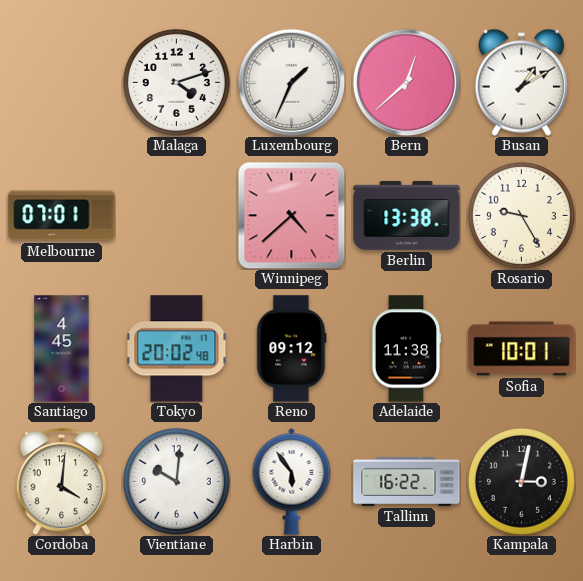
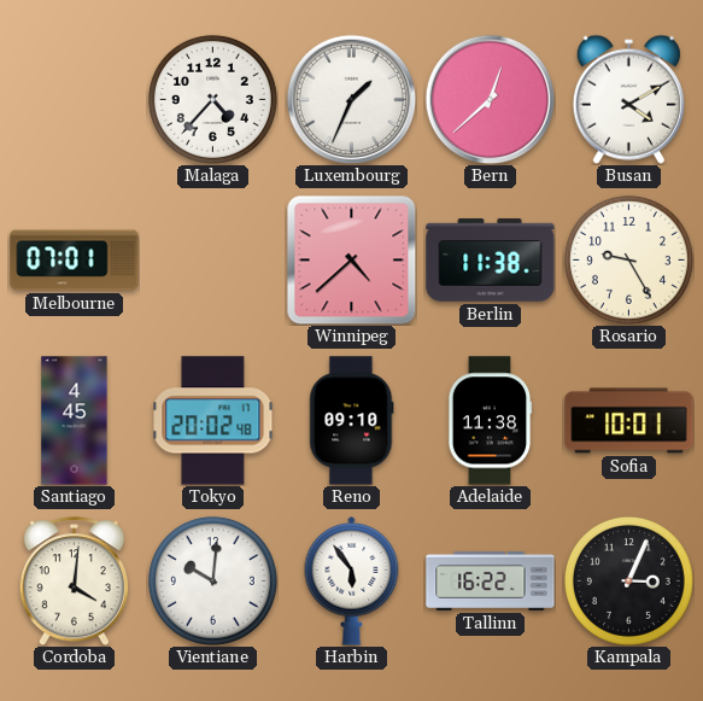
Malaga: 4:12 -> 4:37 (212, 99)
Busan: 1:10 -> 4:10 (628, 99)
Berlin: 13:38 -> 11:38 (491, 259)
Reno: 09:12 -> 09:10 (352, 421)
Kampala: 3:02 -> 3:04 (628, 580)
